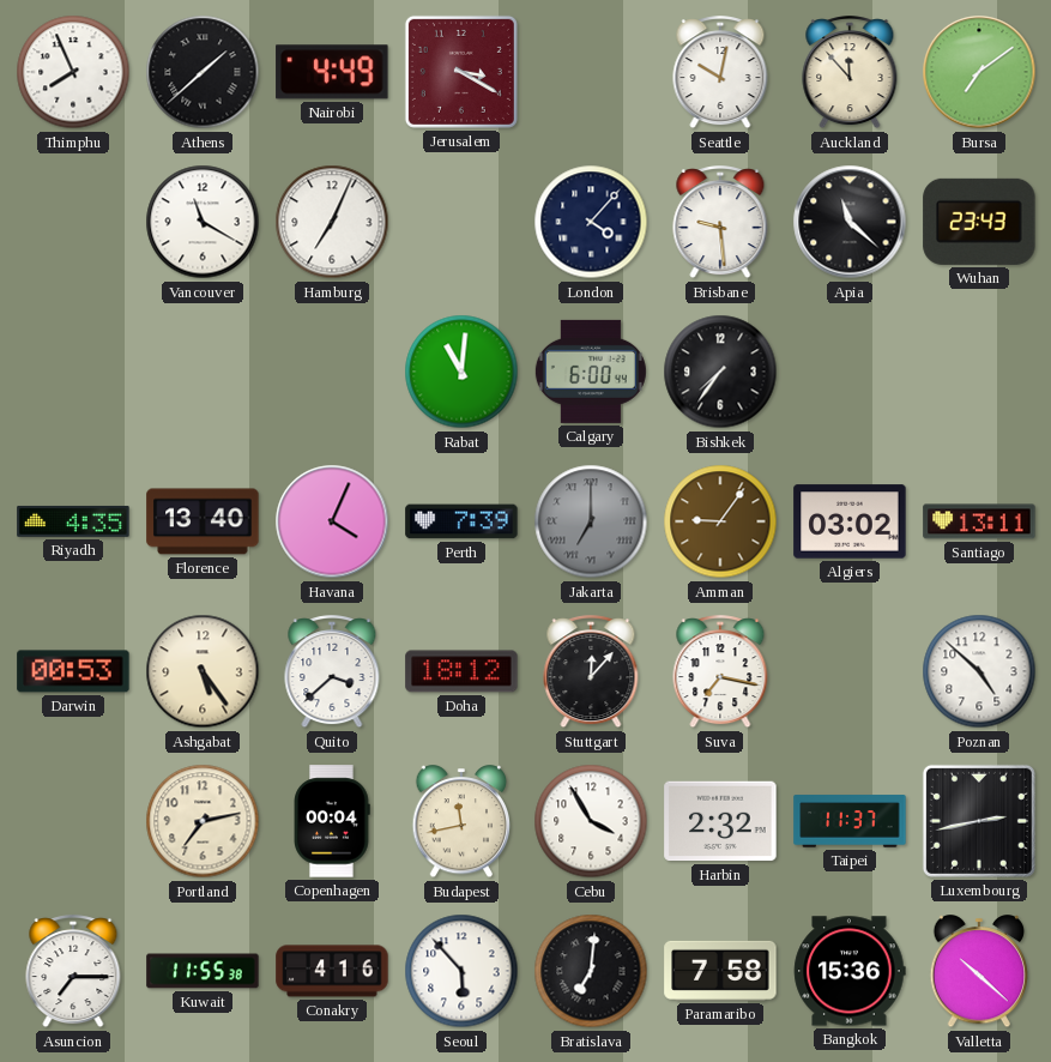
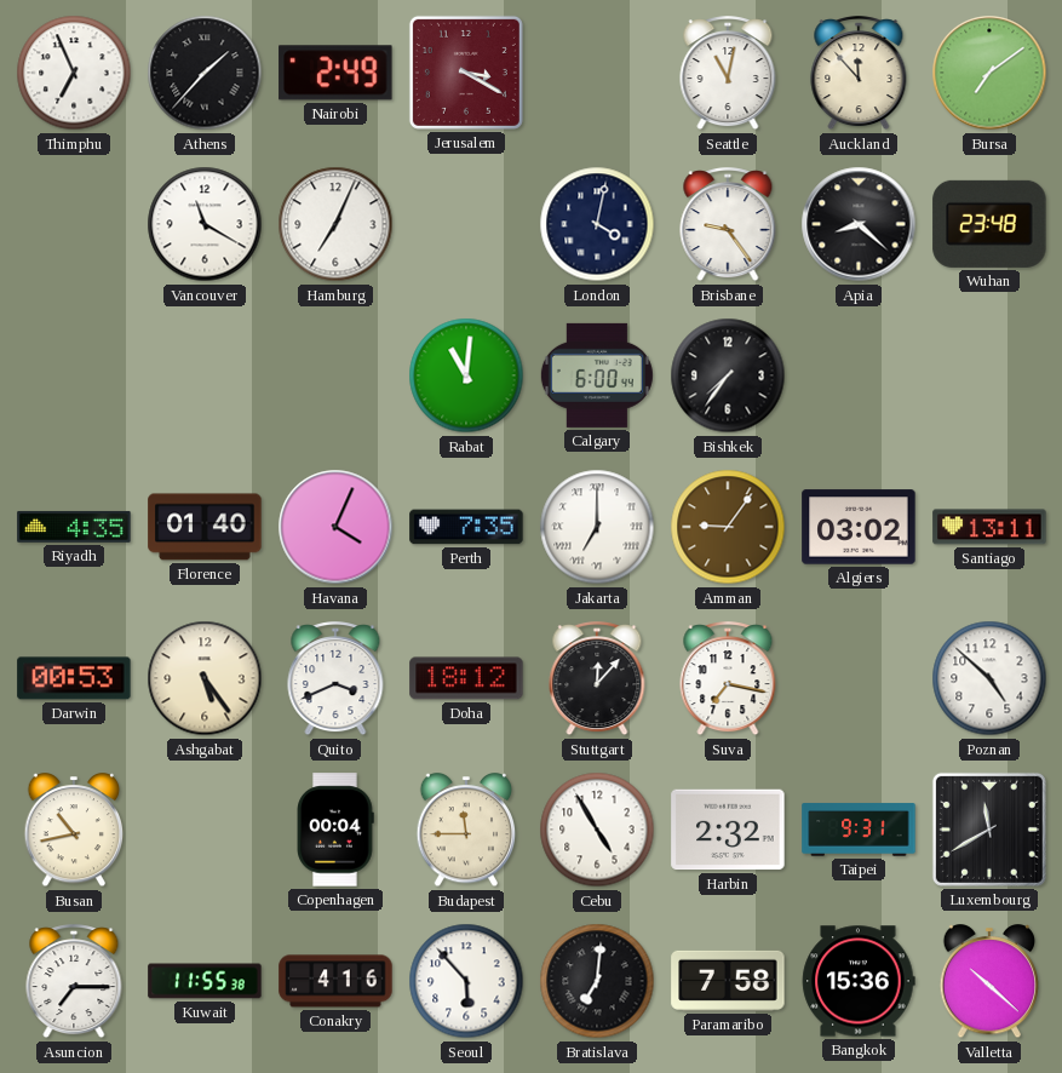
Thimphu: 7:56 -> 6:56 (74, 73)
Athens: 1:38 -> 1:37 (205, 73)
Nairobi: 4:49 -> 2:49 (335, 73)
Seattle: 10:02 -> 11:02 (728, 74)
London: 4:07 -> 4:02 (597, 224)
Brisbane: 9:29 -> 9:24 (728, 225)
Apia: 11:22 -> 8:22 (859, 224)
Wuhan: 23:43 -> 23:48 (989, 224)
Florence: 13:40 -> 01:40 (205, 527)
Perth: 7:39 -> 7:35 (466, 527)
Jakarta dial: grey -> white (597, 527)
Quito: 3:38 -> 3:41 (335, 679)
Busan: none -> 10:43 (74, 831)
Portland: 7:13 -> none (203, 821)
Budapest: 11:43 -> 11:45 (466, 831)
Cebu: 3:55 -> 4:55 (597, 830)
Taipei: 11:37 -> 9:31 (859, 830)
Luxembourg: 2:43 -> 11:40 (989, 830)
